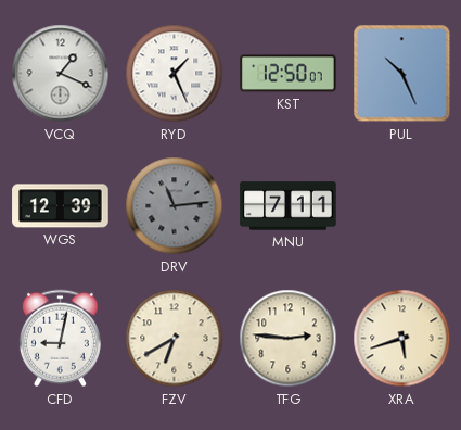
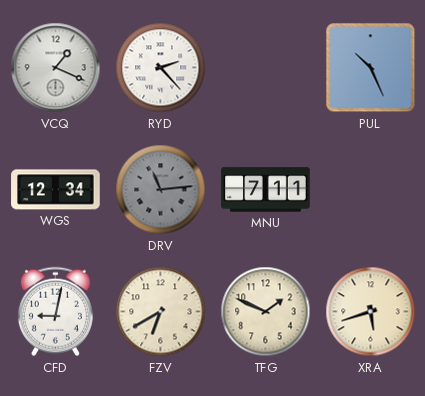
RYD: 1:26 -> 2:23 (161, 68)
KST: 12:50 -> none (289, 74)
WGS: 12:39 -> 12:34 (56, 190)
TFG: 2:46 -> 1:49 (266, 312)
